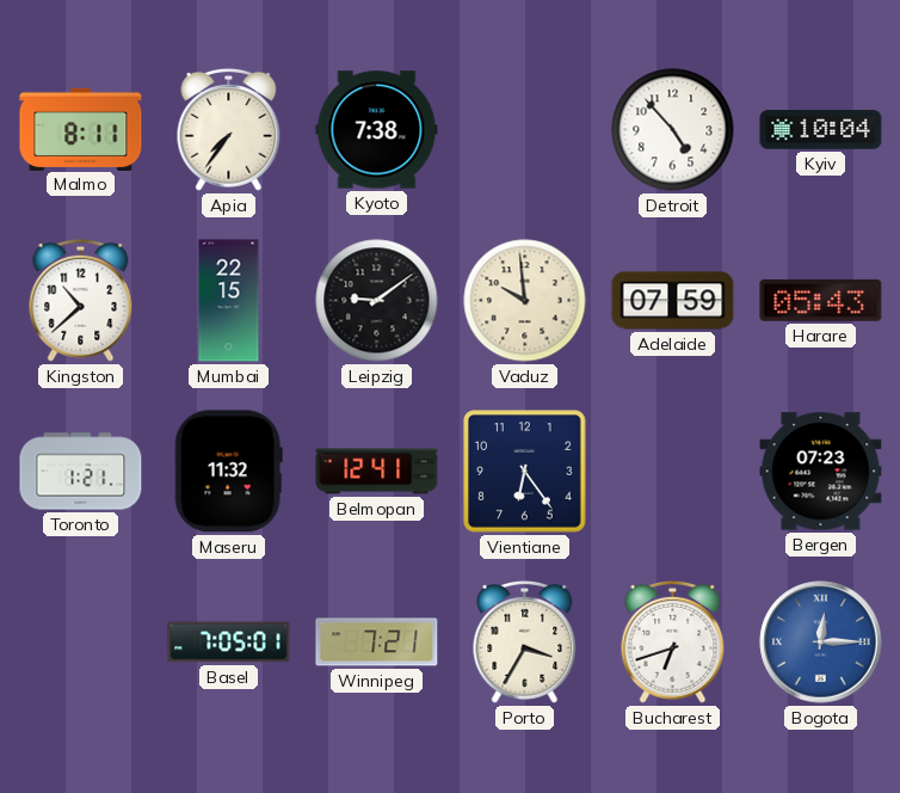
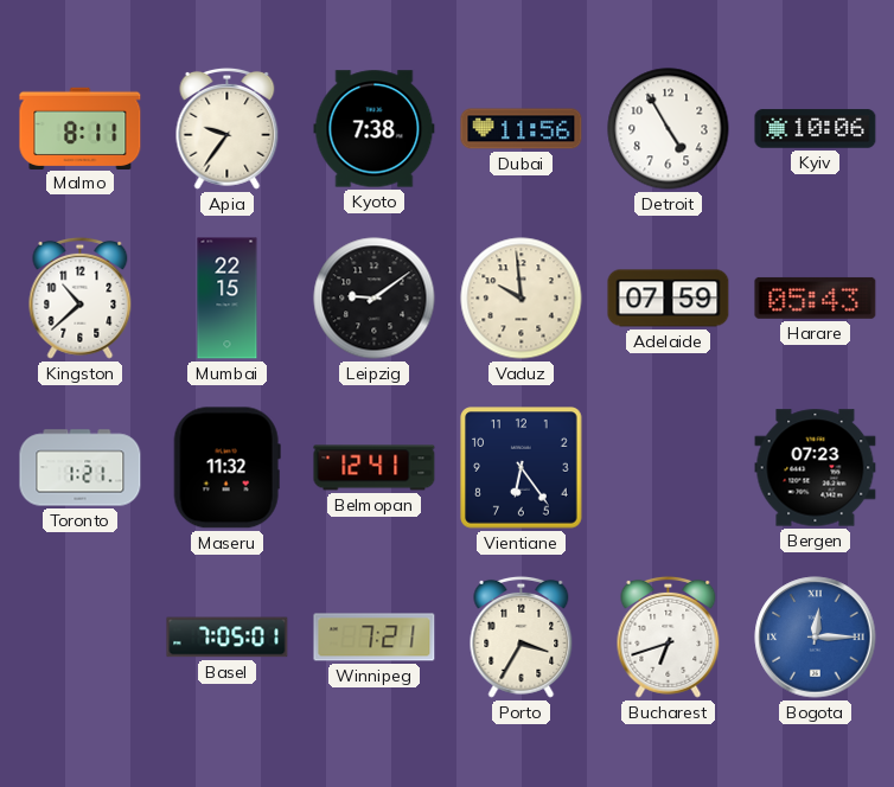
Apia: 7:36 -> 9:36 (228, 128)
Dubai: none -> 11:56 (522, 129)
Detroit: 4:53 -> 4:55 (669, 129)
Kyiv: 10:04 -> 10:06 (816, 129)
